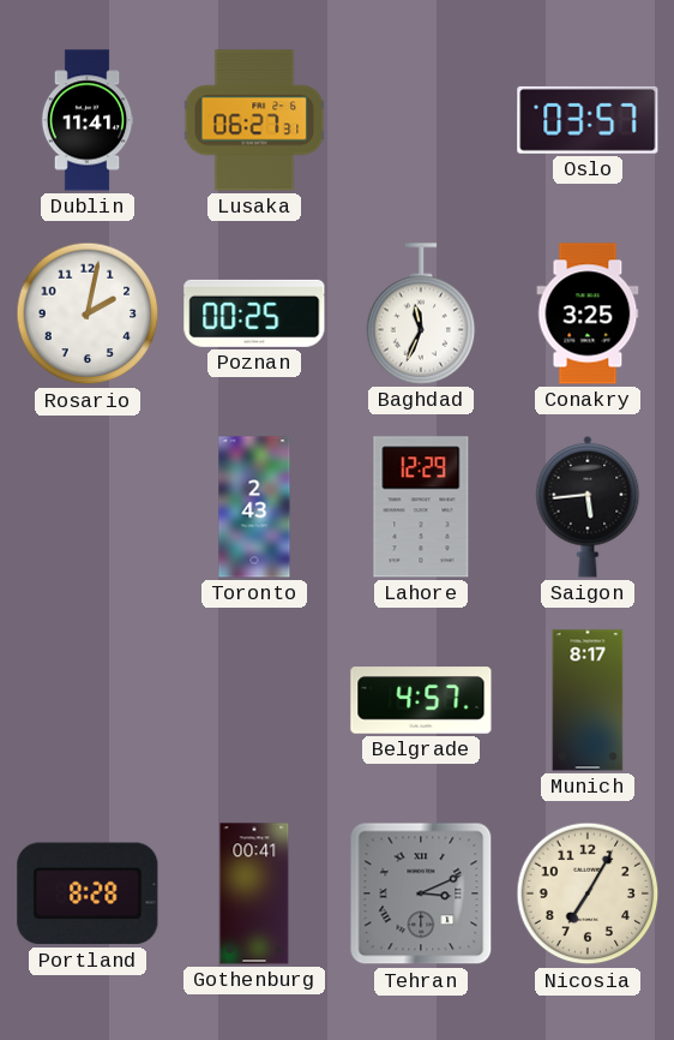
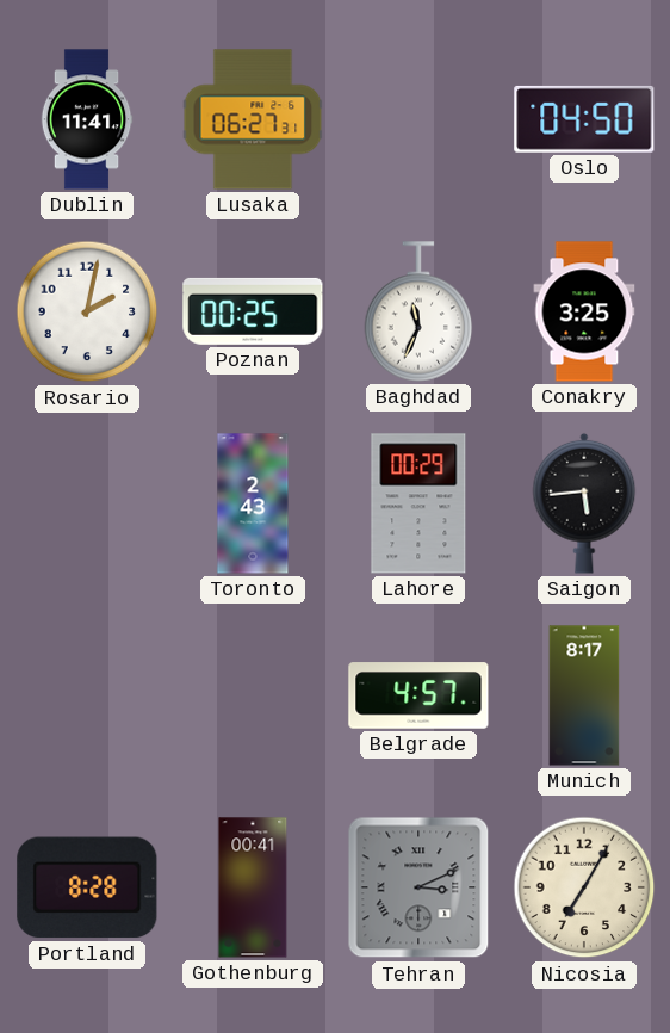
Oslo: 03:57 -> 04:50 (584, 119)
Lahore: 12:29 -> 00:29 (418, 503)
